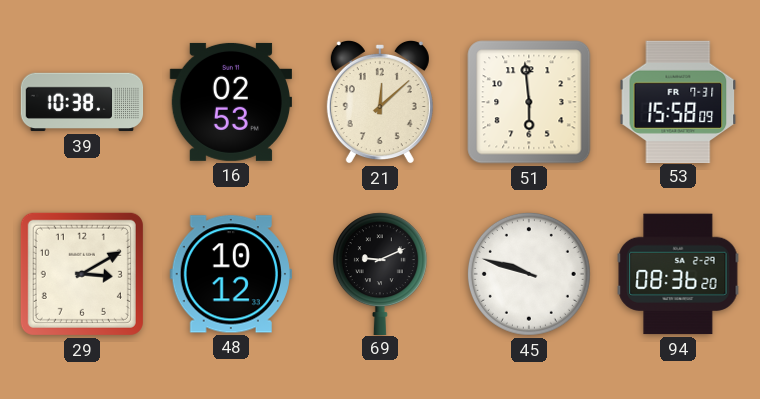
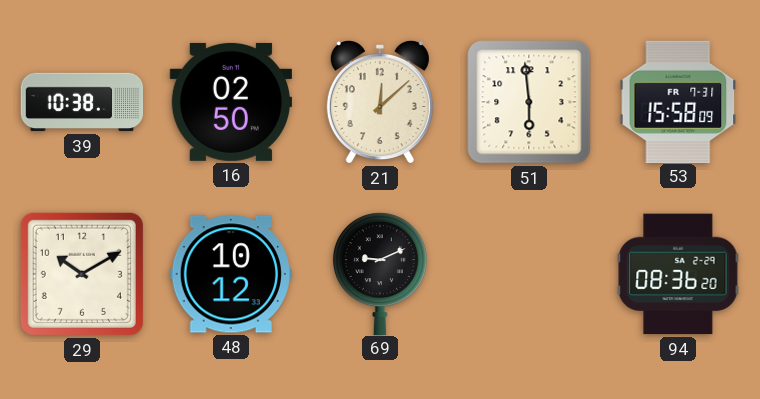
16: 02:53 -> 02:50 (230, 102)
29: 3:10 -> 10:10 (82, 274)
45: 9:48 -> none (529, 274)
